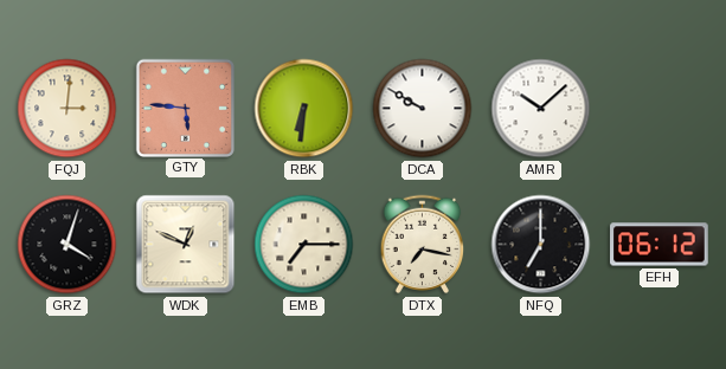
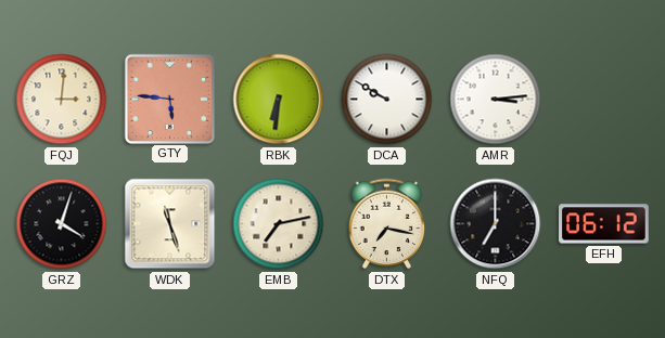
AMR: 10:08 -> 3:14 (496, 100)
WDK: 12:49 -> 11:27 (170, 224)
EMB: 7:15 -> 7:13 (279, 224)
